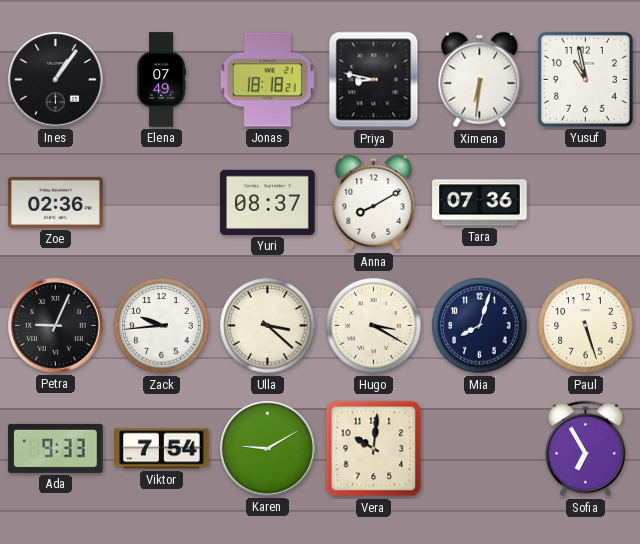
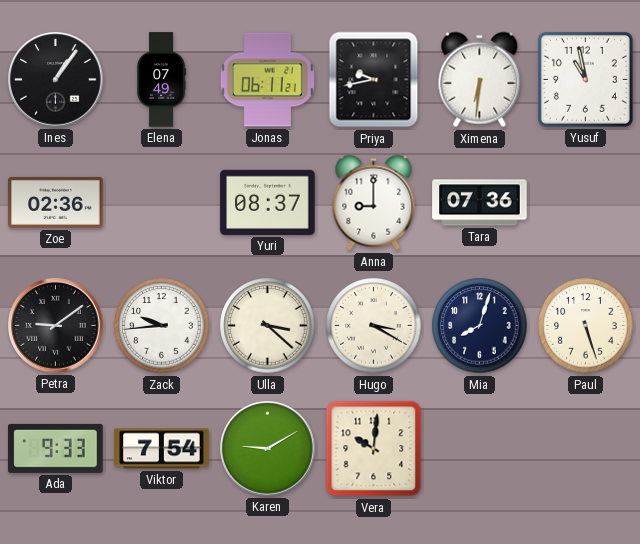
Jonas: 18:18 -> 06:11 (267, 80)
Priya: 8:47 -> 9:43 (374, 80)
Anna: 8:10 -> 9:00 (374, 203)
Petra: 9:04 -> 9:09 (56, 326)
Sofia: 6:55 -> none (586, 449)
